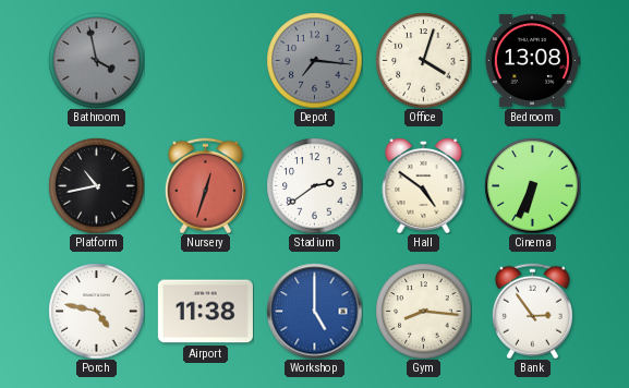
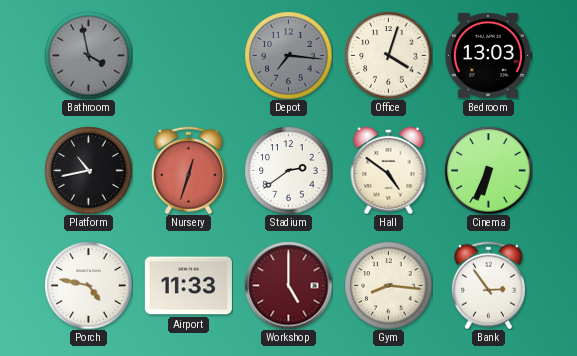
Bedroom: 13:08 -> 13:03 (488, 55)
Airport: 11:38 -> 11:33 (188, 286)
Workshop dial: blue -> burgundy (288, 285)
